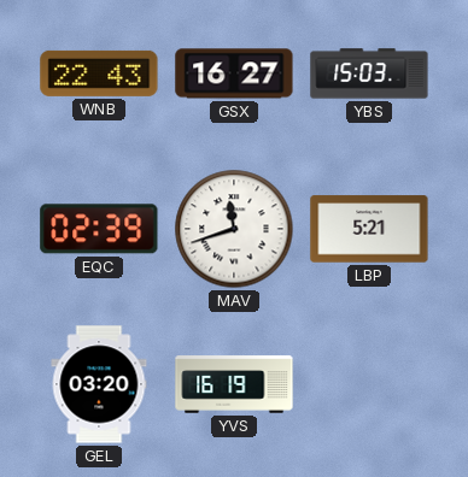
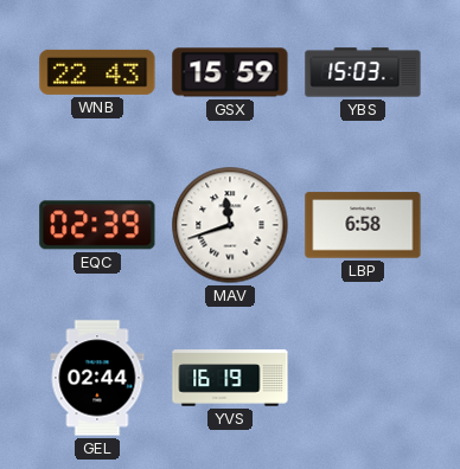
GSX: 16:27 -> 15:59 (230, 72)
LBP: 5:21 -> 6:58 (363, 225)
GEL: 03:20 -> 02:44 (97, 378)
